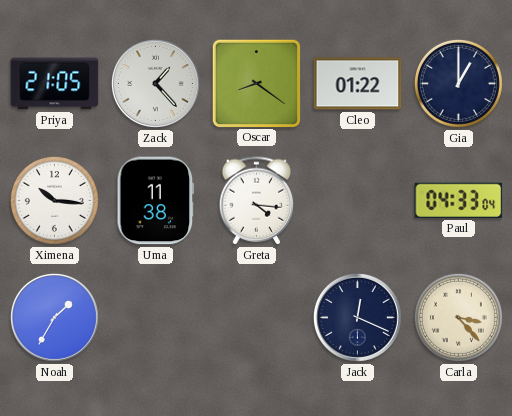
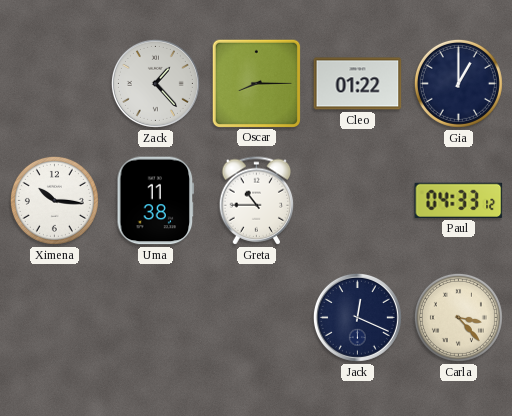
Priya: 21:05 -> none (55, 84)
Oscar: 8:21 -> 8:15 (256, 83)
Greta: 4:16 -> 10:45 (257, 201)
Paul: 04:33:04 -> 04:33:12 (459, 200)
Noah: 1:35 -> none (54, 317)
